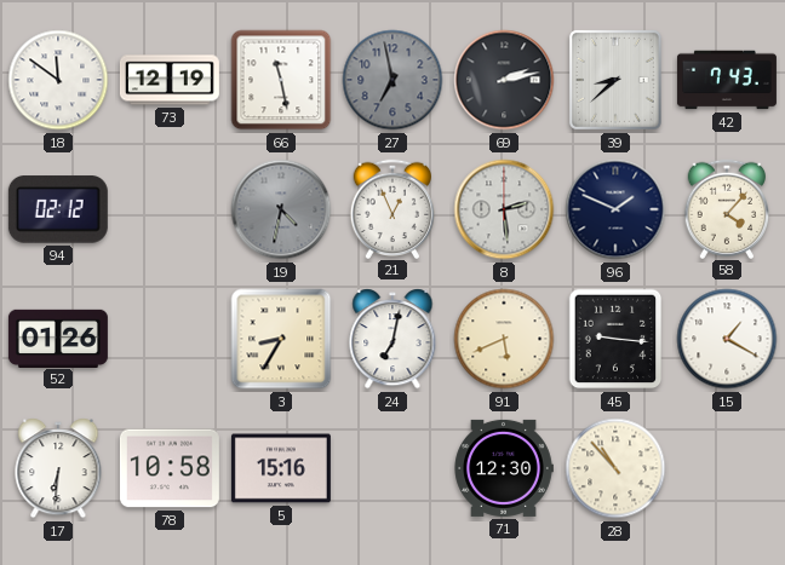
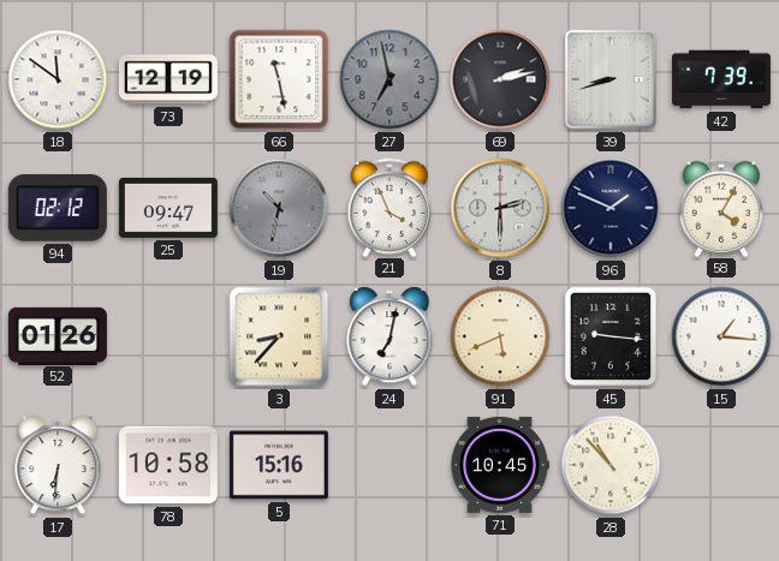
39: 8:38 -> 8:42 (611, 79)
42: 7:43 -> 7:39 (721, 79)
25: none -> 09:47 (168, 208)
19: 4:32 -> 10:32 (279, 208)
21: 12:56 -> 3:56 (389, 207)
8: 2:29 -> 2:30 (500, 208)
58: 4:07 -> 4:05 (721, 207)
3: 8:35 -> 8:37 (279, 336)
15: 1:20 -> 1:16 (721, 336)
71: 12:30 -> 10:45 (500, 465)
